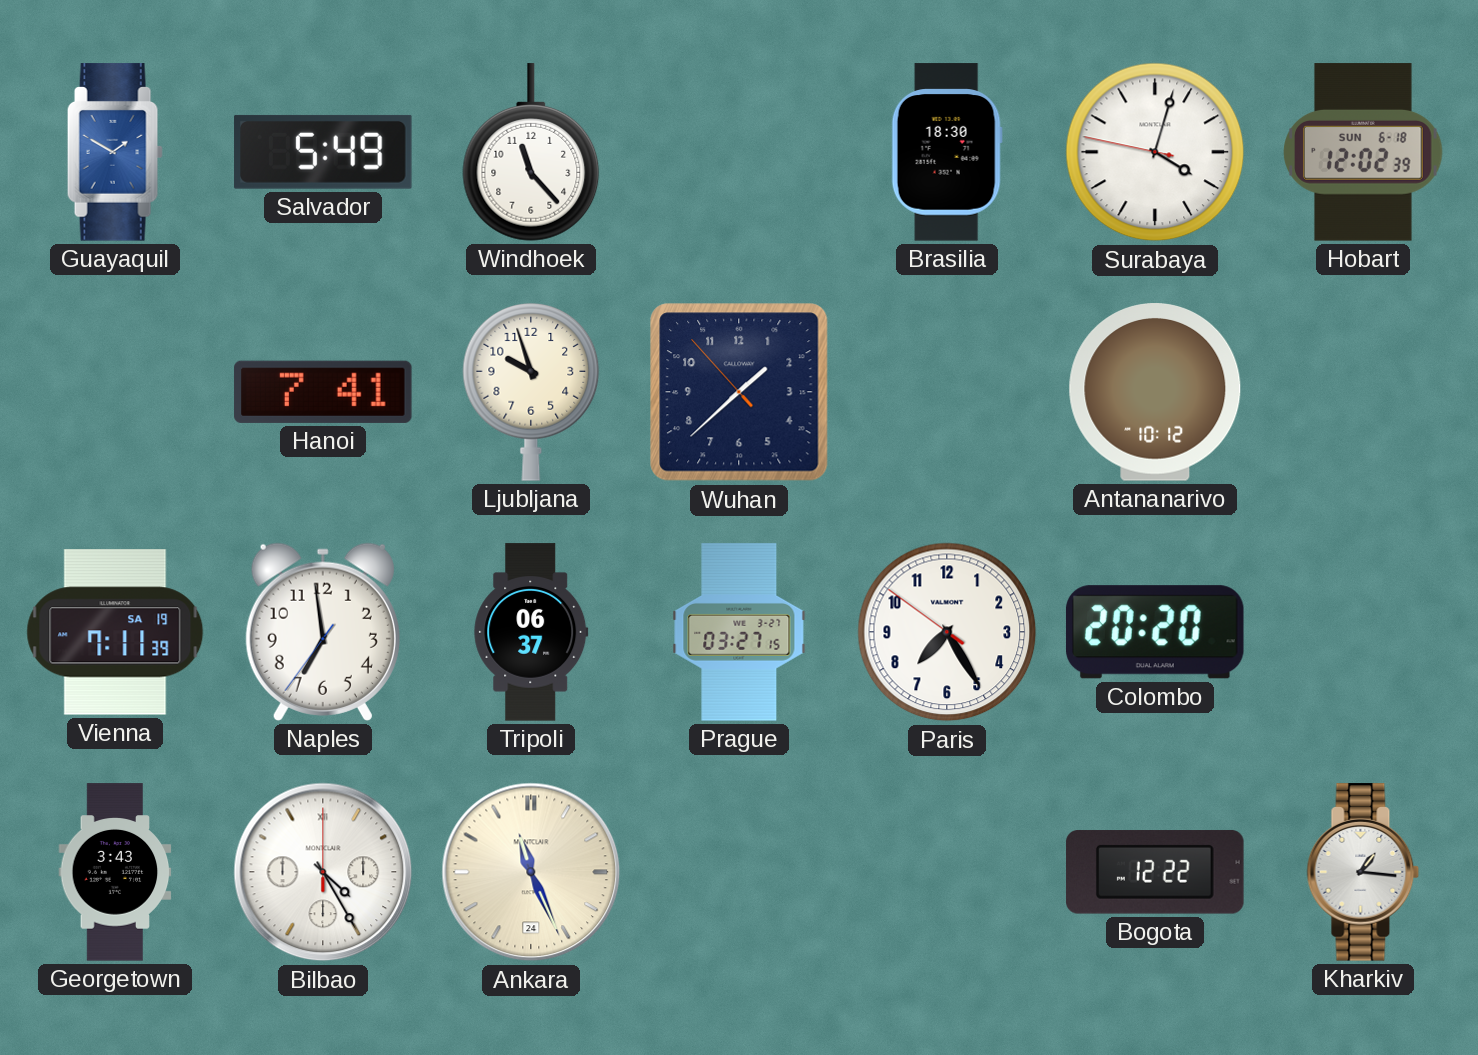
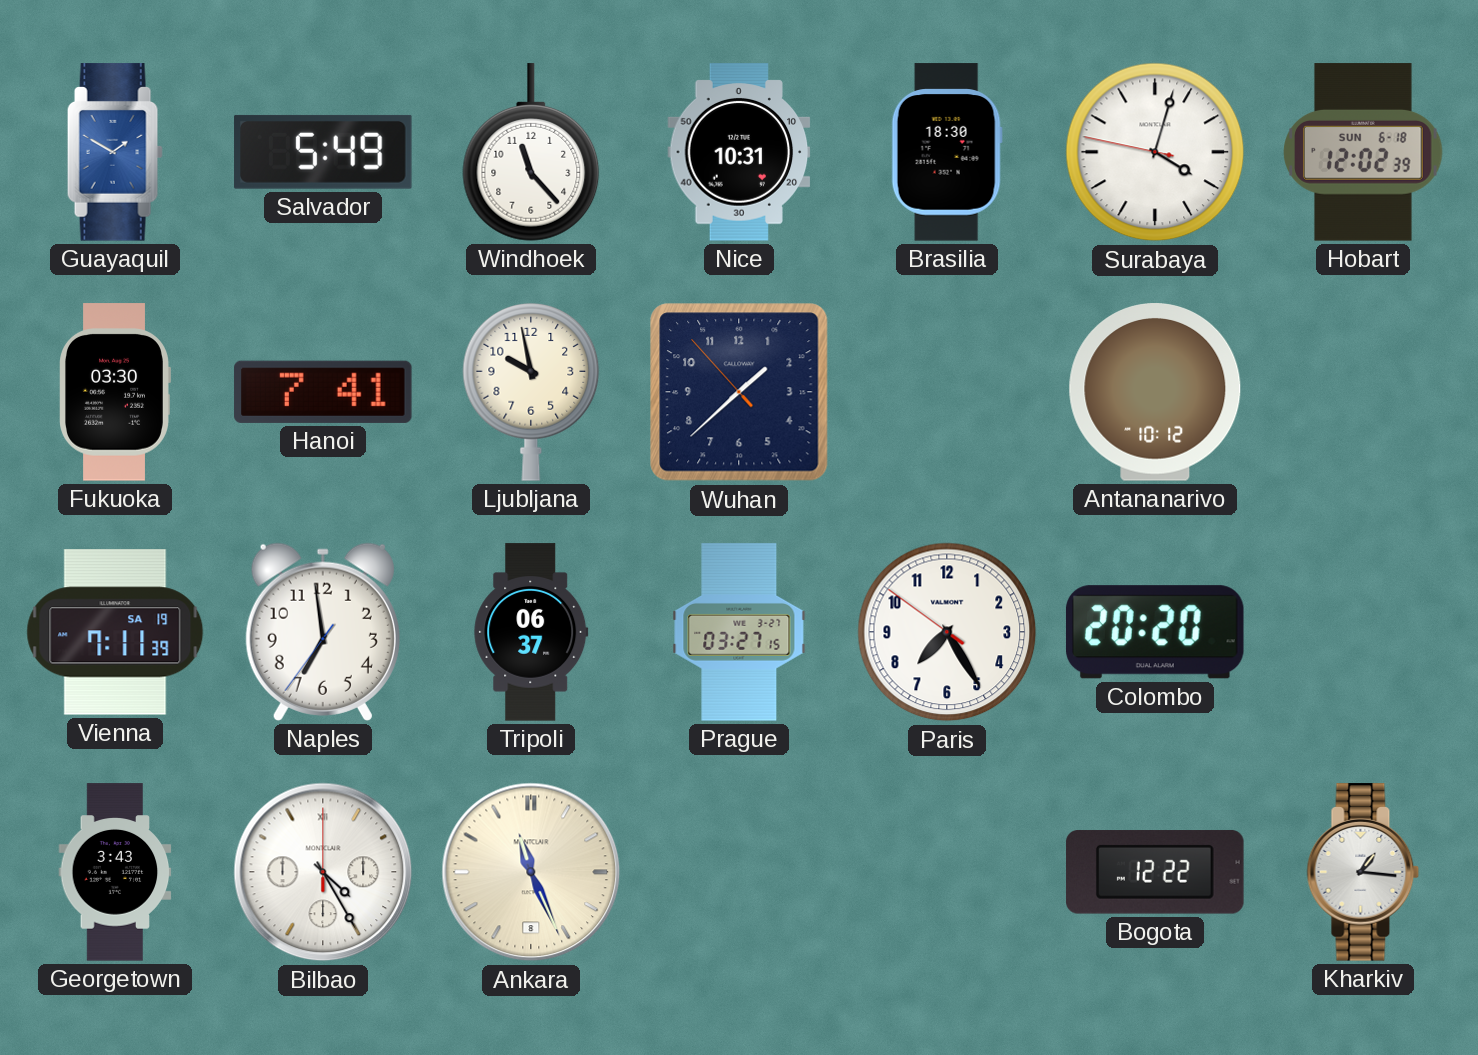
Nice: none -> 10:31 (739, 152)
Fukuoka: none -> 03:30 (115, 392)
Ljubljana: 9:57 -> 9:58 (531, 392)
Ankara date: 24 -> 8 (531, 872)
